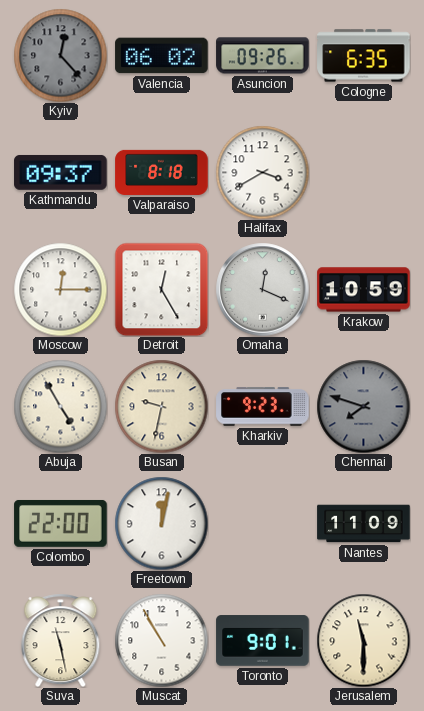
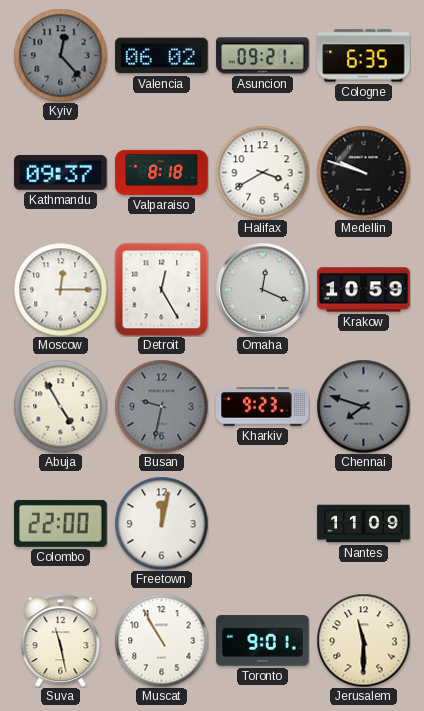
Asuncion: 09:26 -> 09:21 (263, 56)
Medellin: none -> 9:48 (363, 172)
Busan dial: cream -> grey (161, 406)
